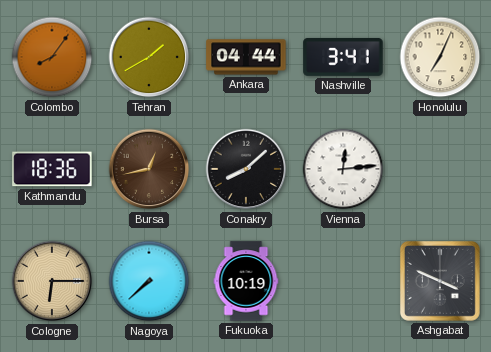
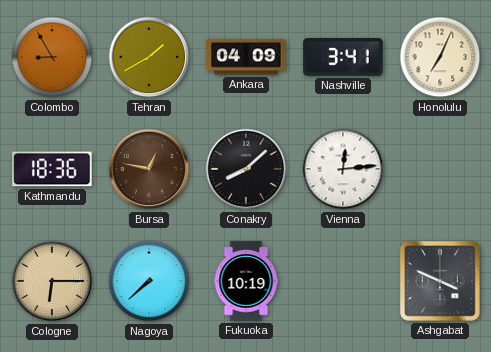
Colombo: 8:06 -> 8:55 (52, 57)
Ankara: 04:44 -> 04:09 (246, 57)
Bursa: 12:43 -> 12:47 (149, 169)
